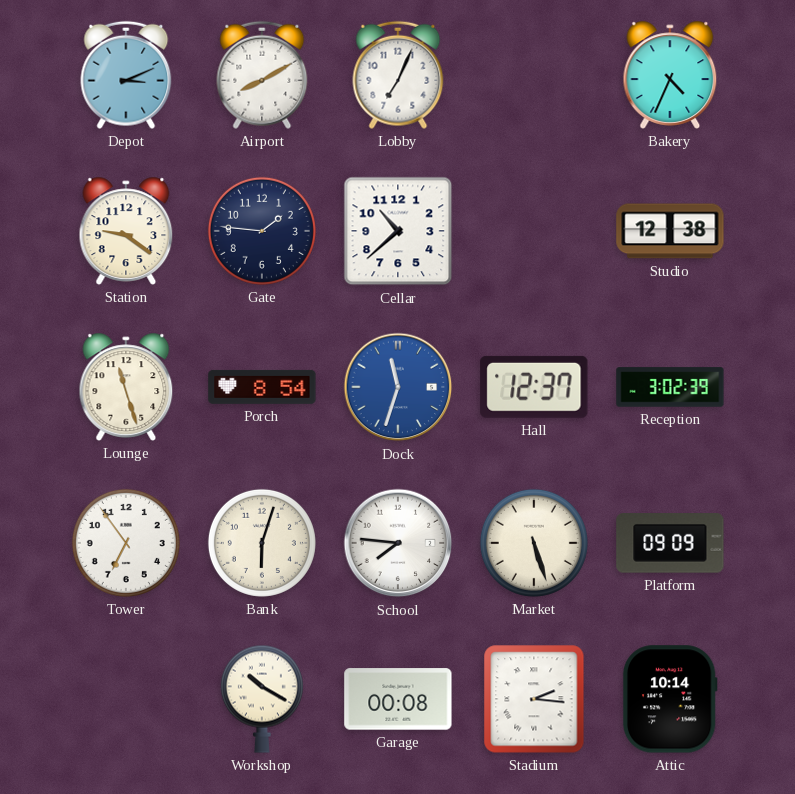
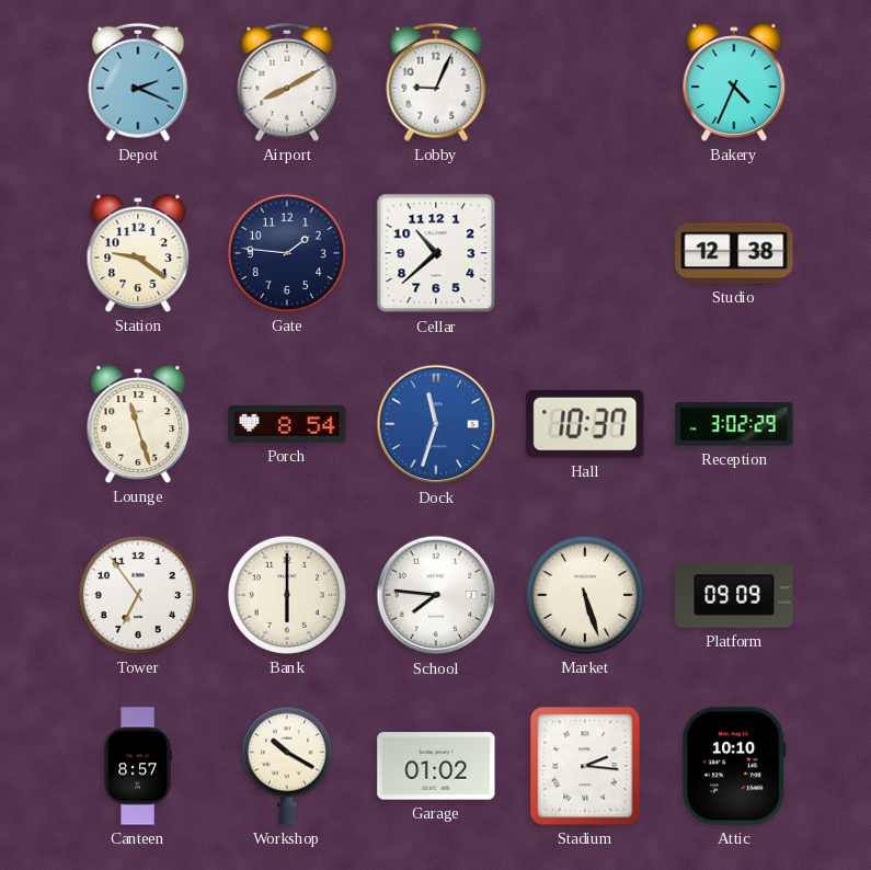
Depot: 3:11 -> 2:19 (138, 82)
Lobby: 7:04 -> 9:04 (436, 82)
Hall: 12:37 -> 10:37 (585, 424)
Reception: 3:02:39 -> 3:02:29 (734, 424)
Bank: 6:03 -> 6:00 (287, 595)
Canteen: none -> 8:57 (138, 766)
Garage: 00:08 -> 01:02 (436, 766)
Attic: 10:14 -> 10:10 (734, 766)
